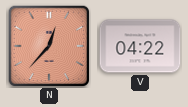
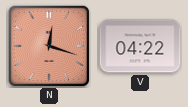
N: 12:37 -> 12:18 (49, 46)
